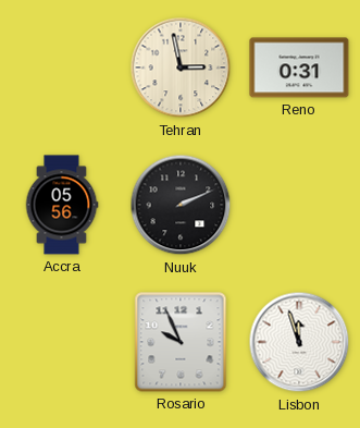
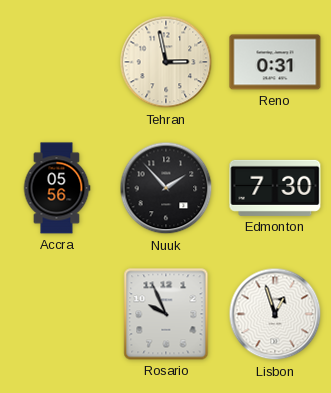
Nuuk: 2:11 -> 1:53 (166, 188)
Edmonton: none -> 7:30 (275, 188)
Lisbon: 11:57 -> 12:57 (275, 314)
